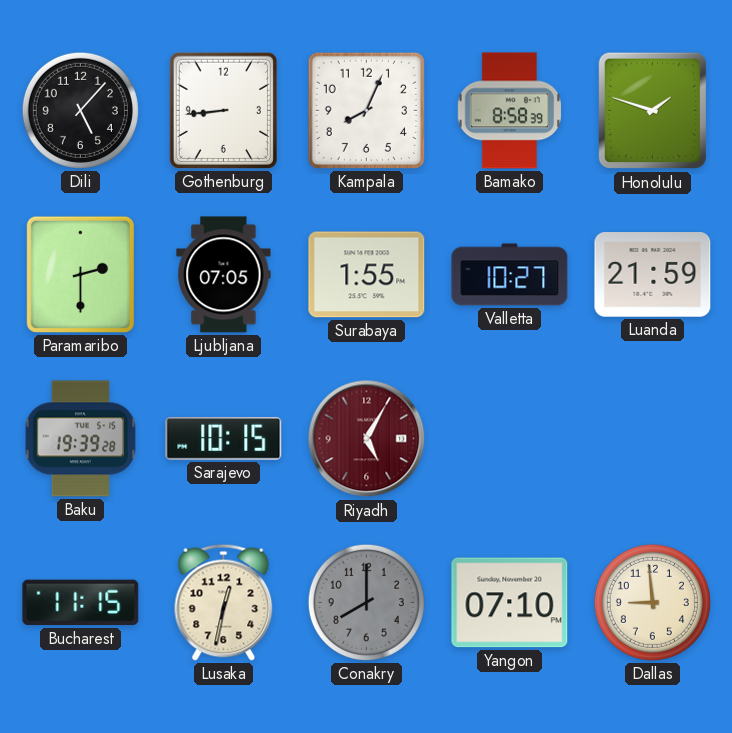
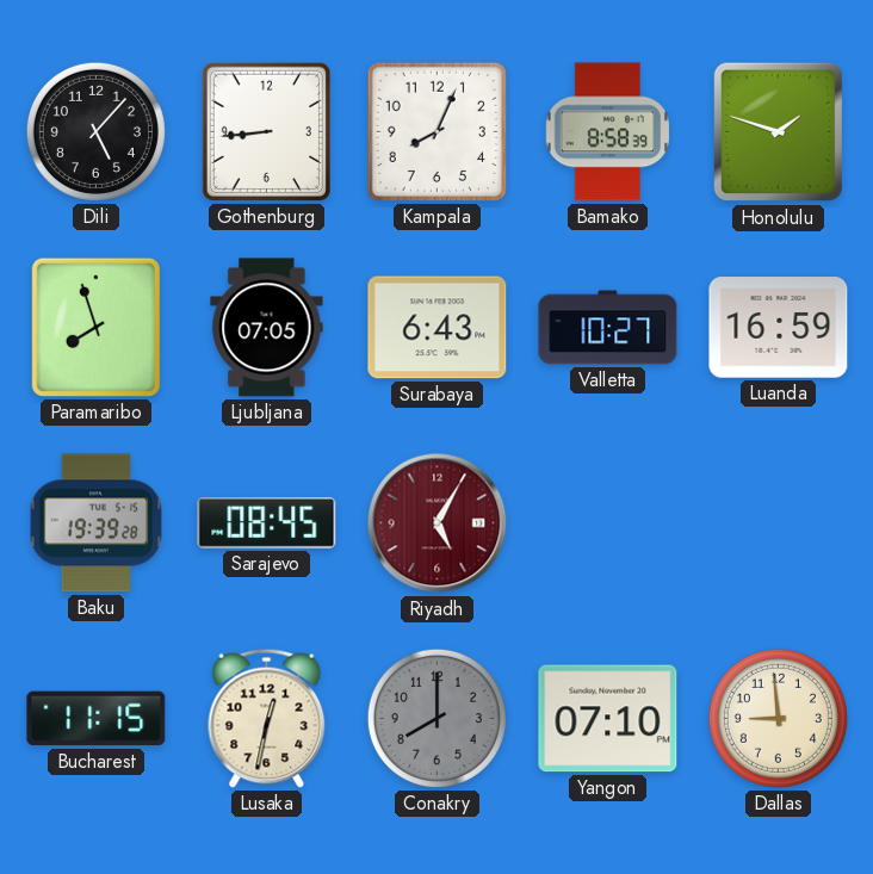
Paramaribo: 2:30 -> 7:57 (95, 327)
Surabaya: 1:55 -> 6:43 (438, 328)
Luanda: 21:59 -> 16:59 (779, 328)
Sarajevo: 10:15 -> 08:45 (267, 522)
